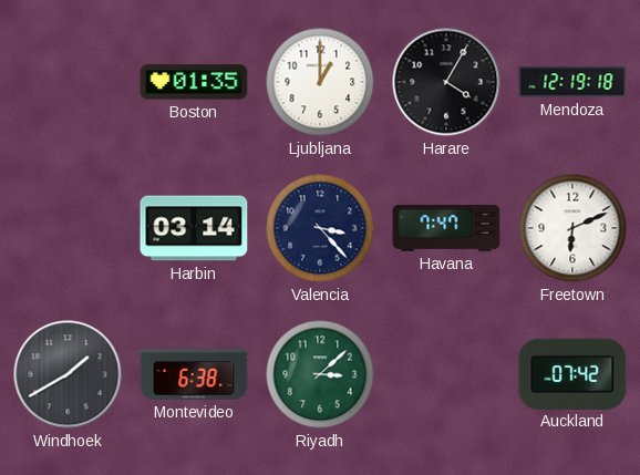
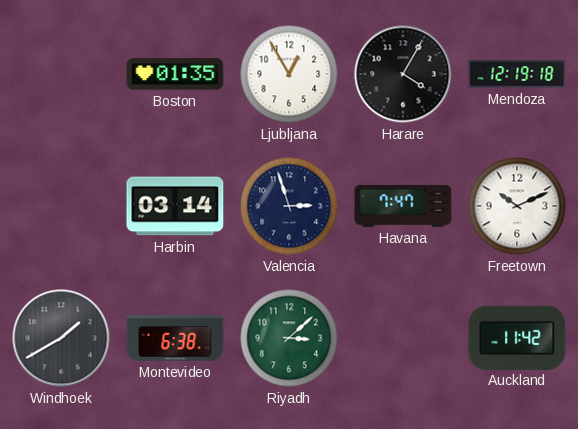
Ljubljana: 1:00 -> 12:55 (289, 74)
Valencia: 3:23 -> 2:57 (289, 206)
Freetown: 6:11 -> 10:11 (517, 206)
Auckland: 07:42 -> 11:42 (517, 337)
